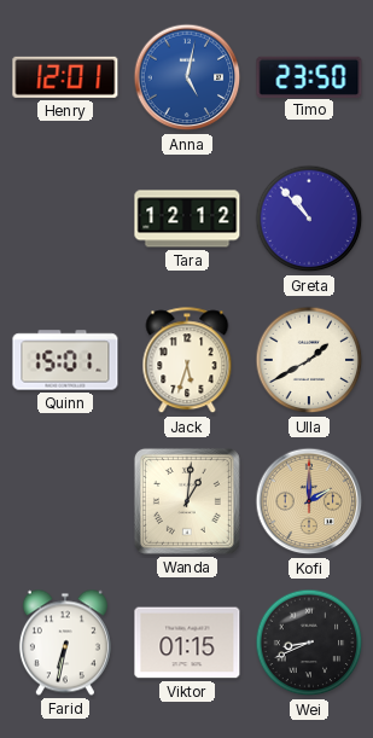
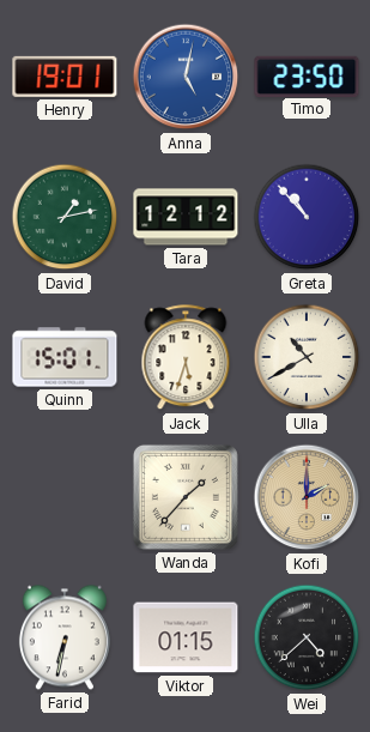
Henry: 12:01 -> 19:01 (65, 77)
David: none -> 1:13 (65, 217)
Ulla: 1:40 -> 10:40 (307, 357)
Wanda: 1:01 -> 1:37 (186, 497)
Wei: 8:41 -> 4:38 (307, 637)
